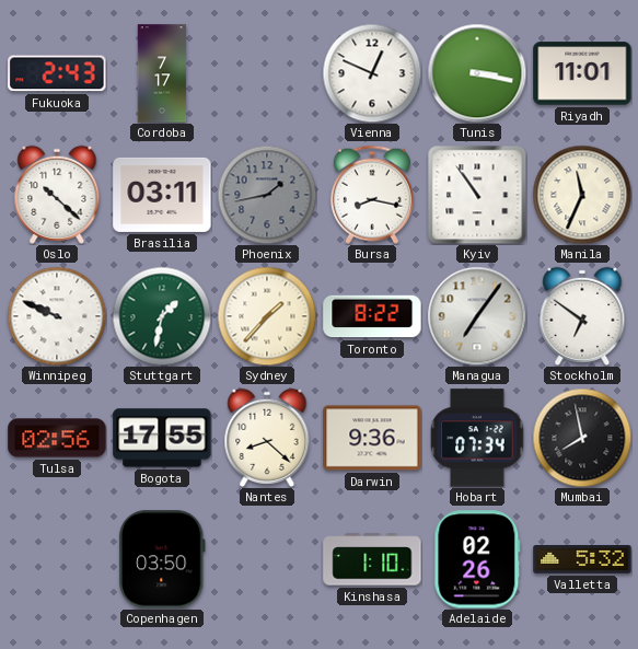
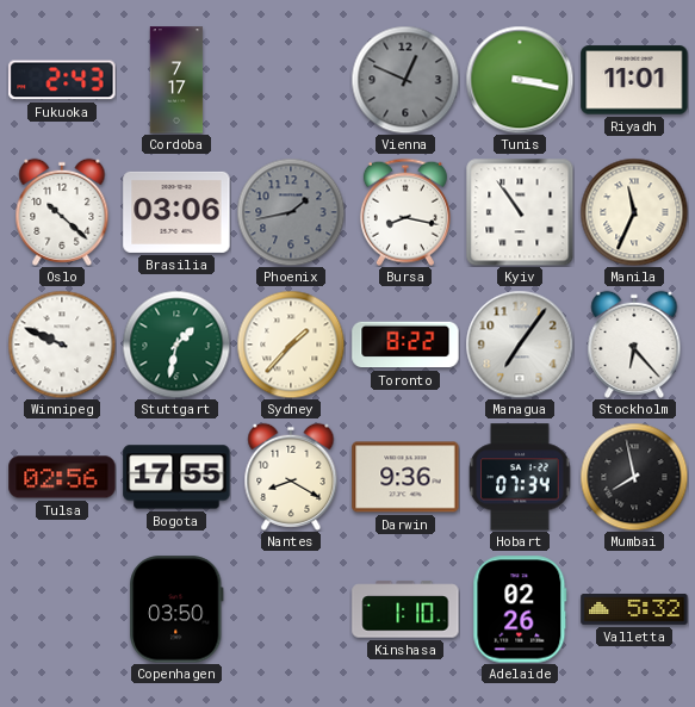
Vienna dial: white -> grey (405, 80)
Brasilia: 03:11 -> 03:06 (176, 212)
Stockholm: 6:51 -> 6:23 (634, 345)
Nantes: 8:22 -> 8:20 (291, 477)
